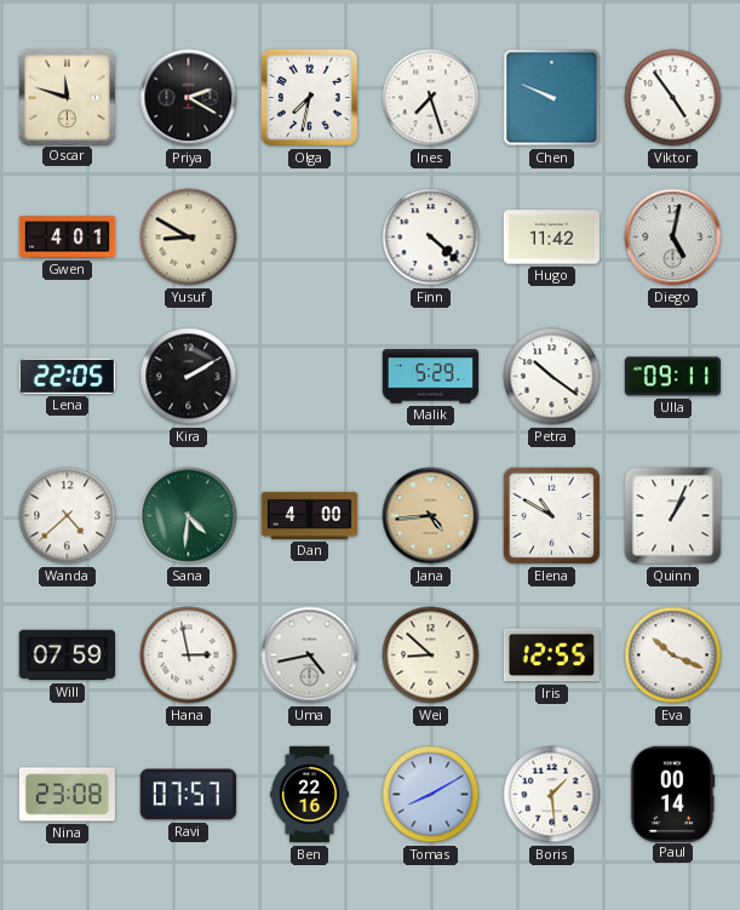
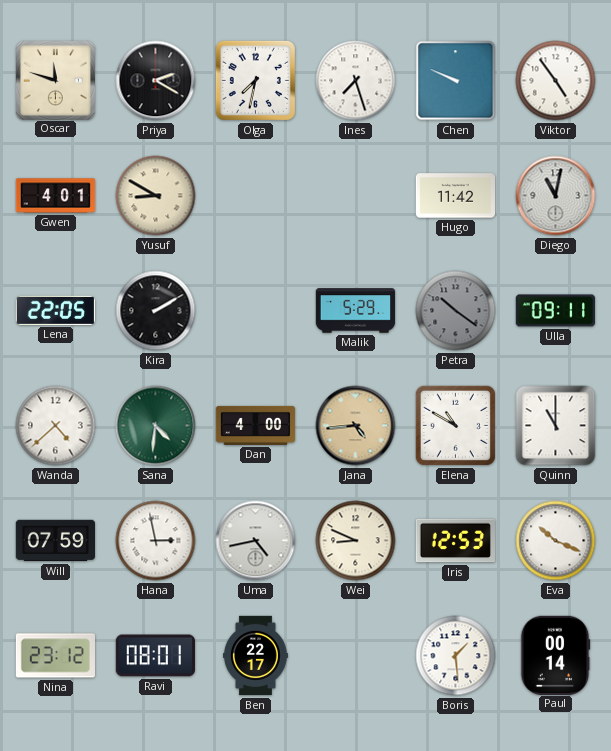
Finn: 4:22 -> none (431, 237)
Diego: 5:02 -> 11:02 (556, 196)
Petra dial: white -> grey (456, 311)
Quinn: 1:04 -> 11:00 (556, 426)
Wei: 8:52 -> 8:49 (356, 541)
Iris: 12:55 -> 12:53 (455, 541)
Nina: 23:08 -> 23:12 (55, 656)
Ravi: 07:57 -> 08:01 (155, 656)
Ben: 22:16 -> 22:17 (256, 656)
Tomas: 8:10 -> none (431, 795)
